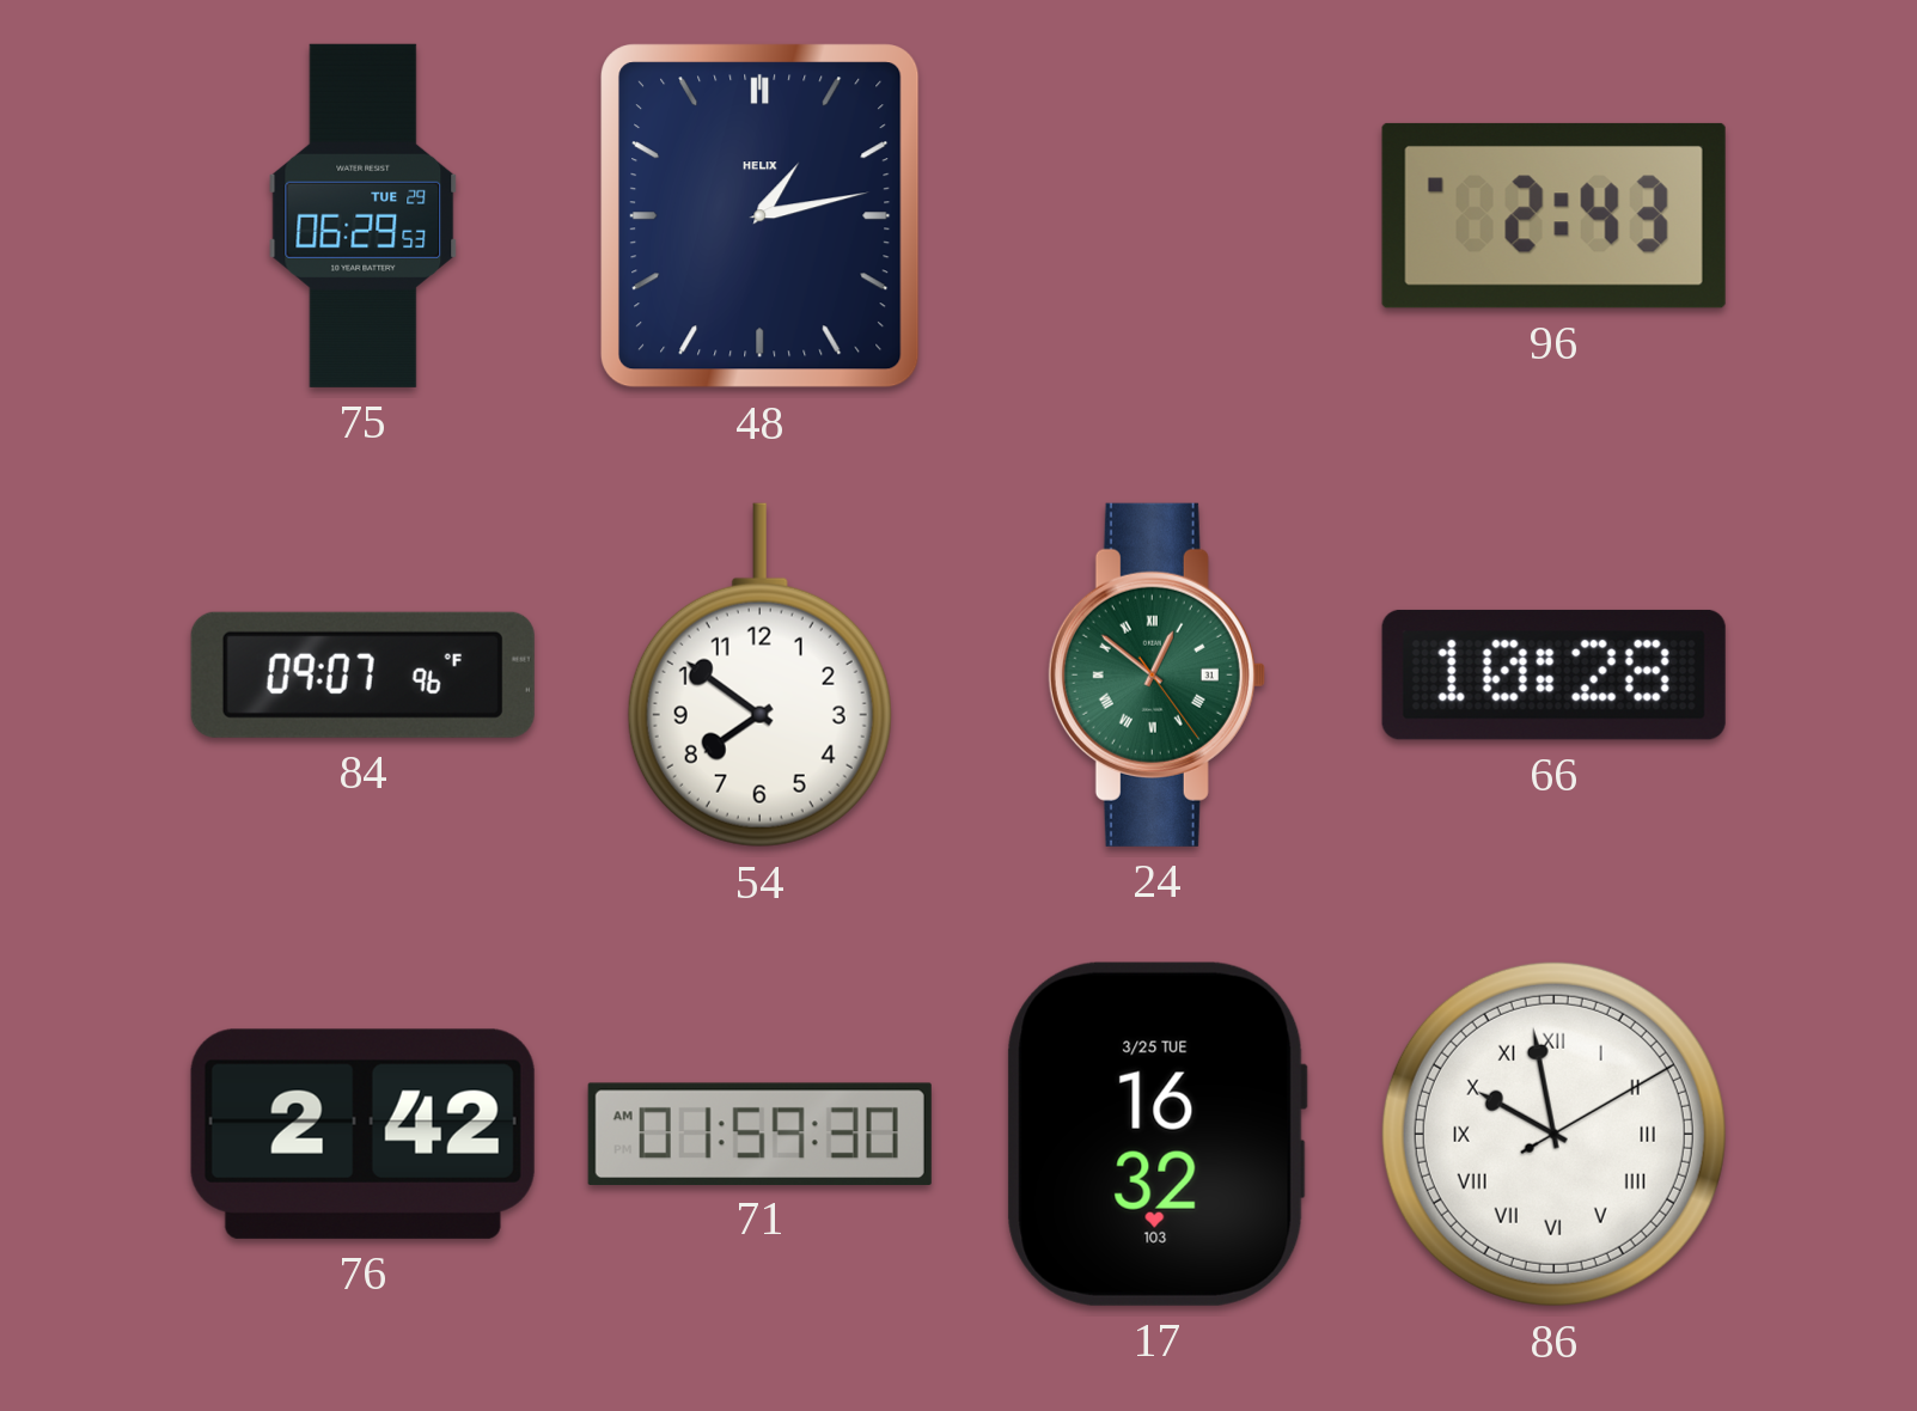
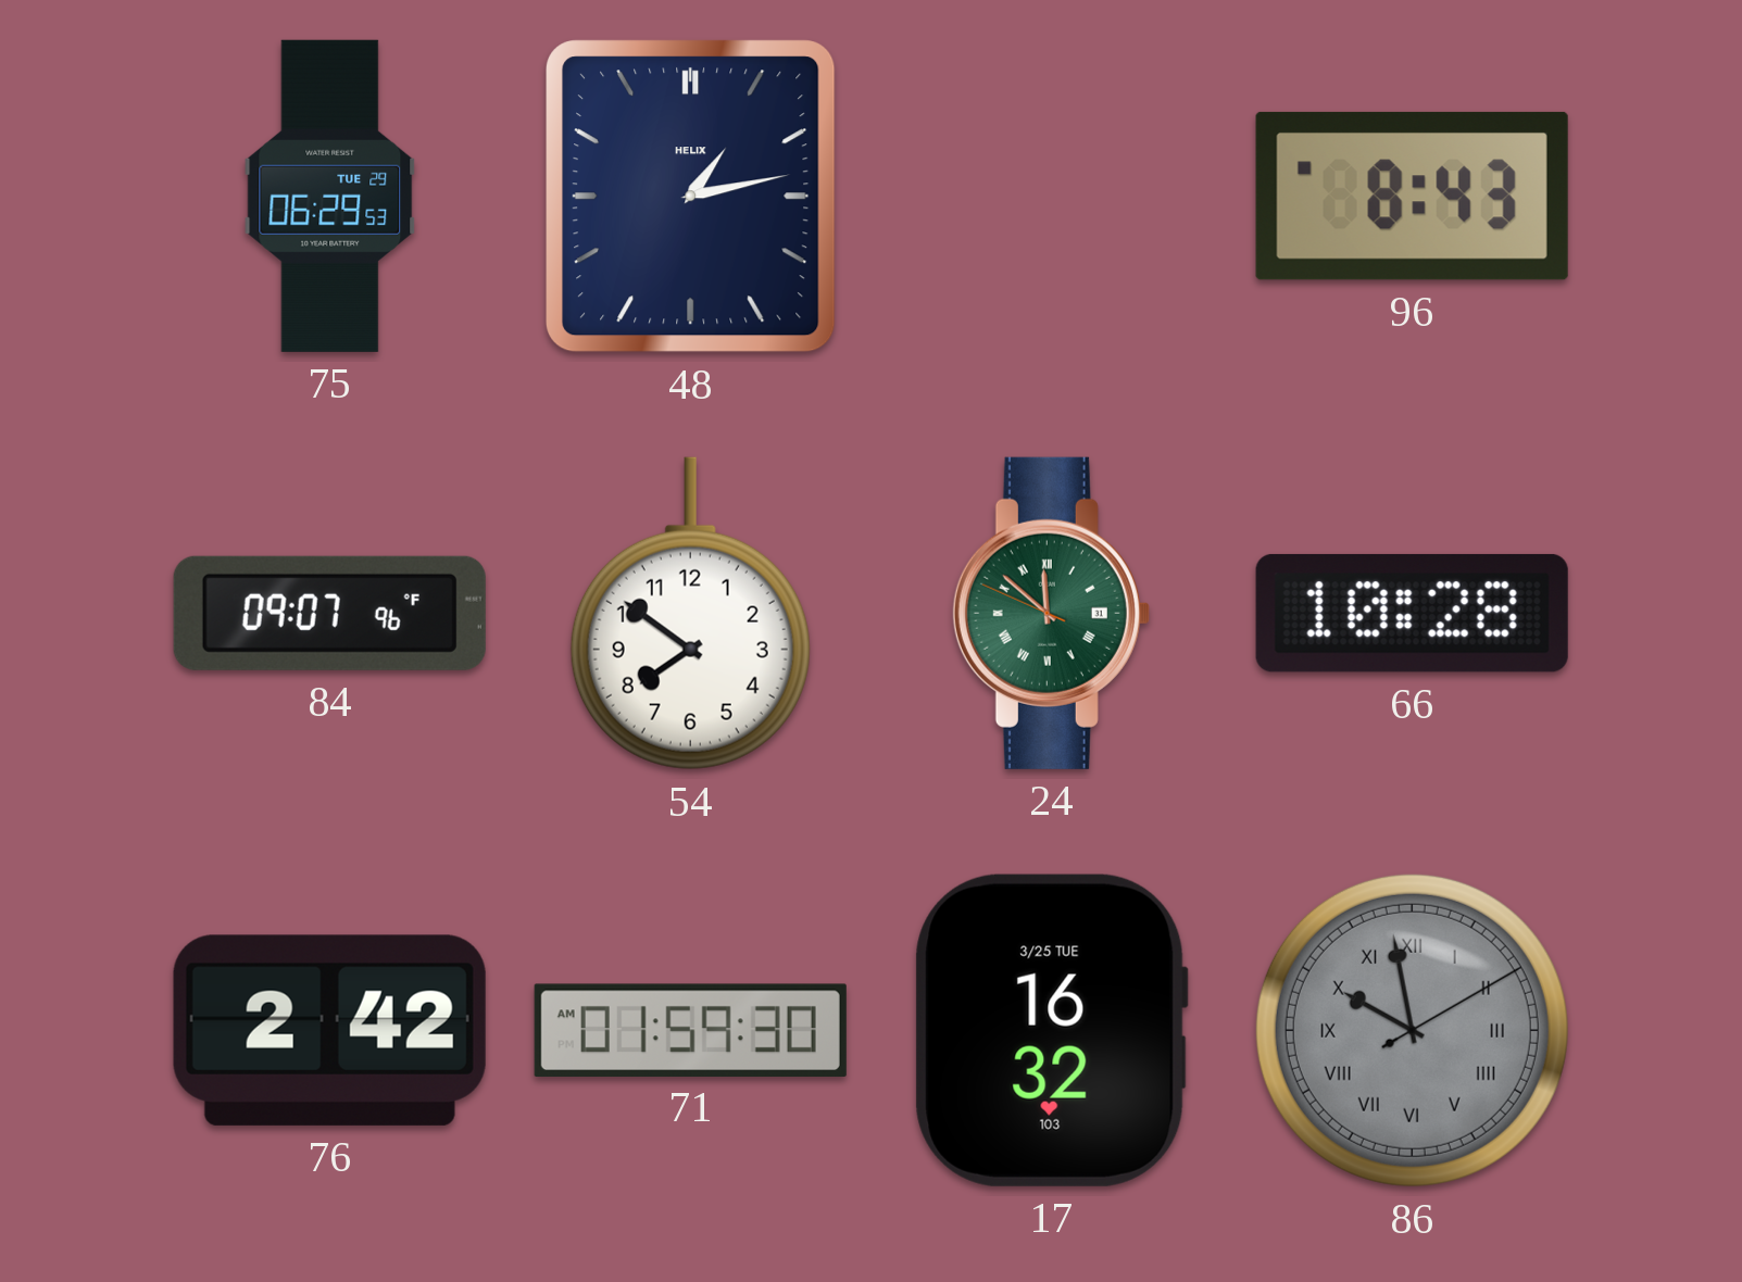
96: 2:43 -> 8:43 (1412, 196)
24: 12:51 -> 11:51 (1051, 613)
86 dial: white -> grey (1412, 1030)
